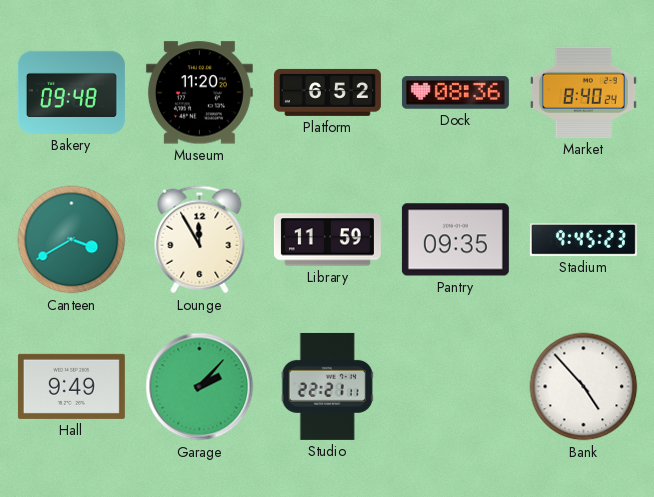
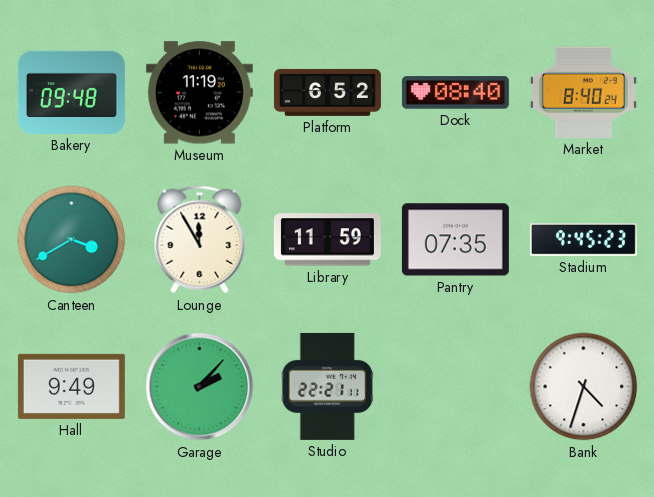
Museum: 11:20 -> 11:19 (199, 93)
Dock: 08:36 -> 08:40 (455, 93)
Pantry: 09:35 -> 07:35 (455, 240)
Bank: 4:53 -> 4:33 (584, 387)
